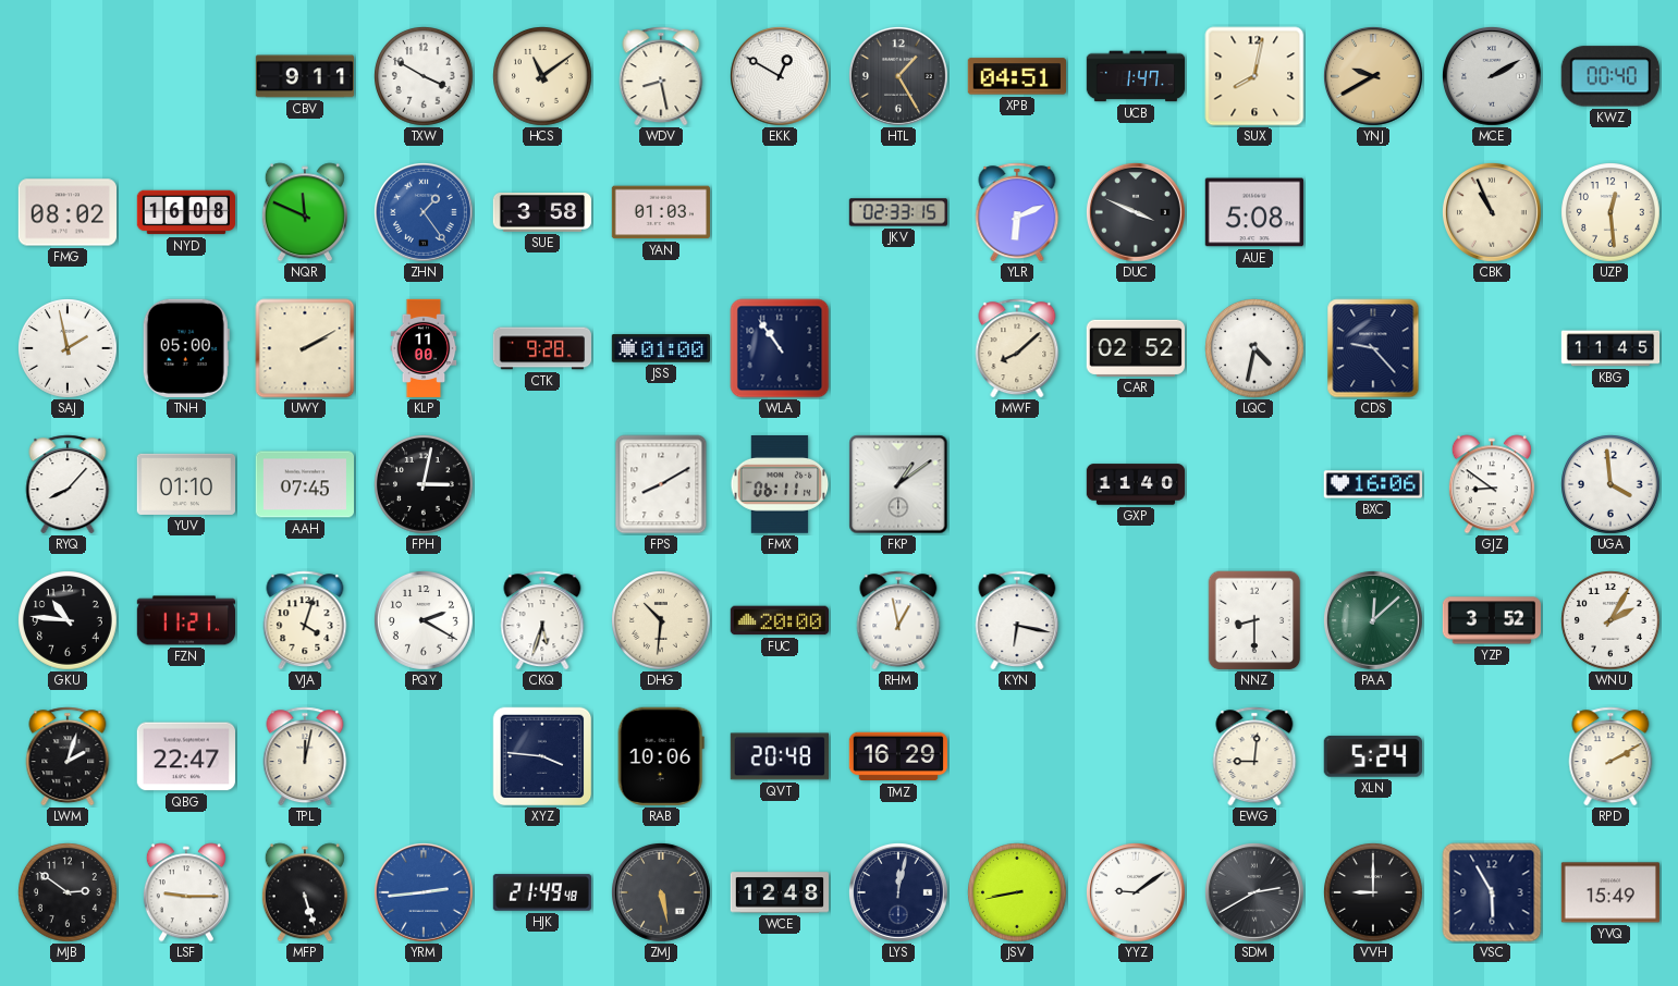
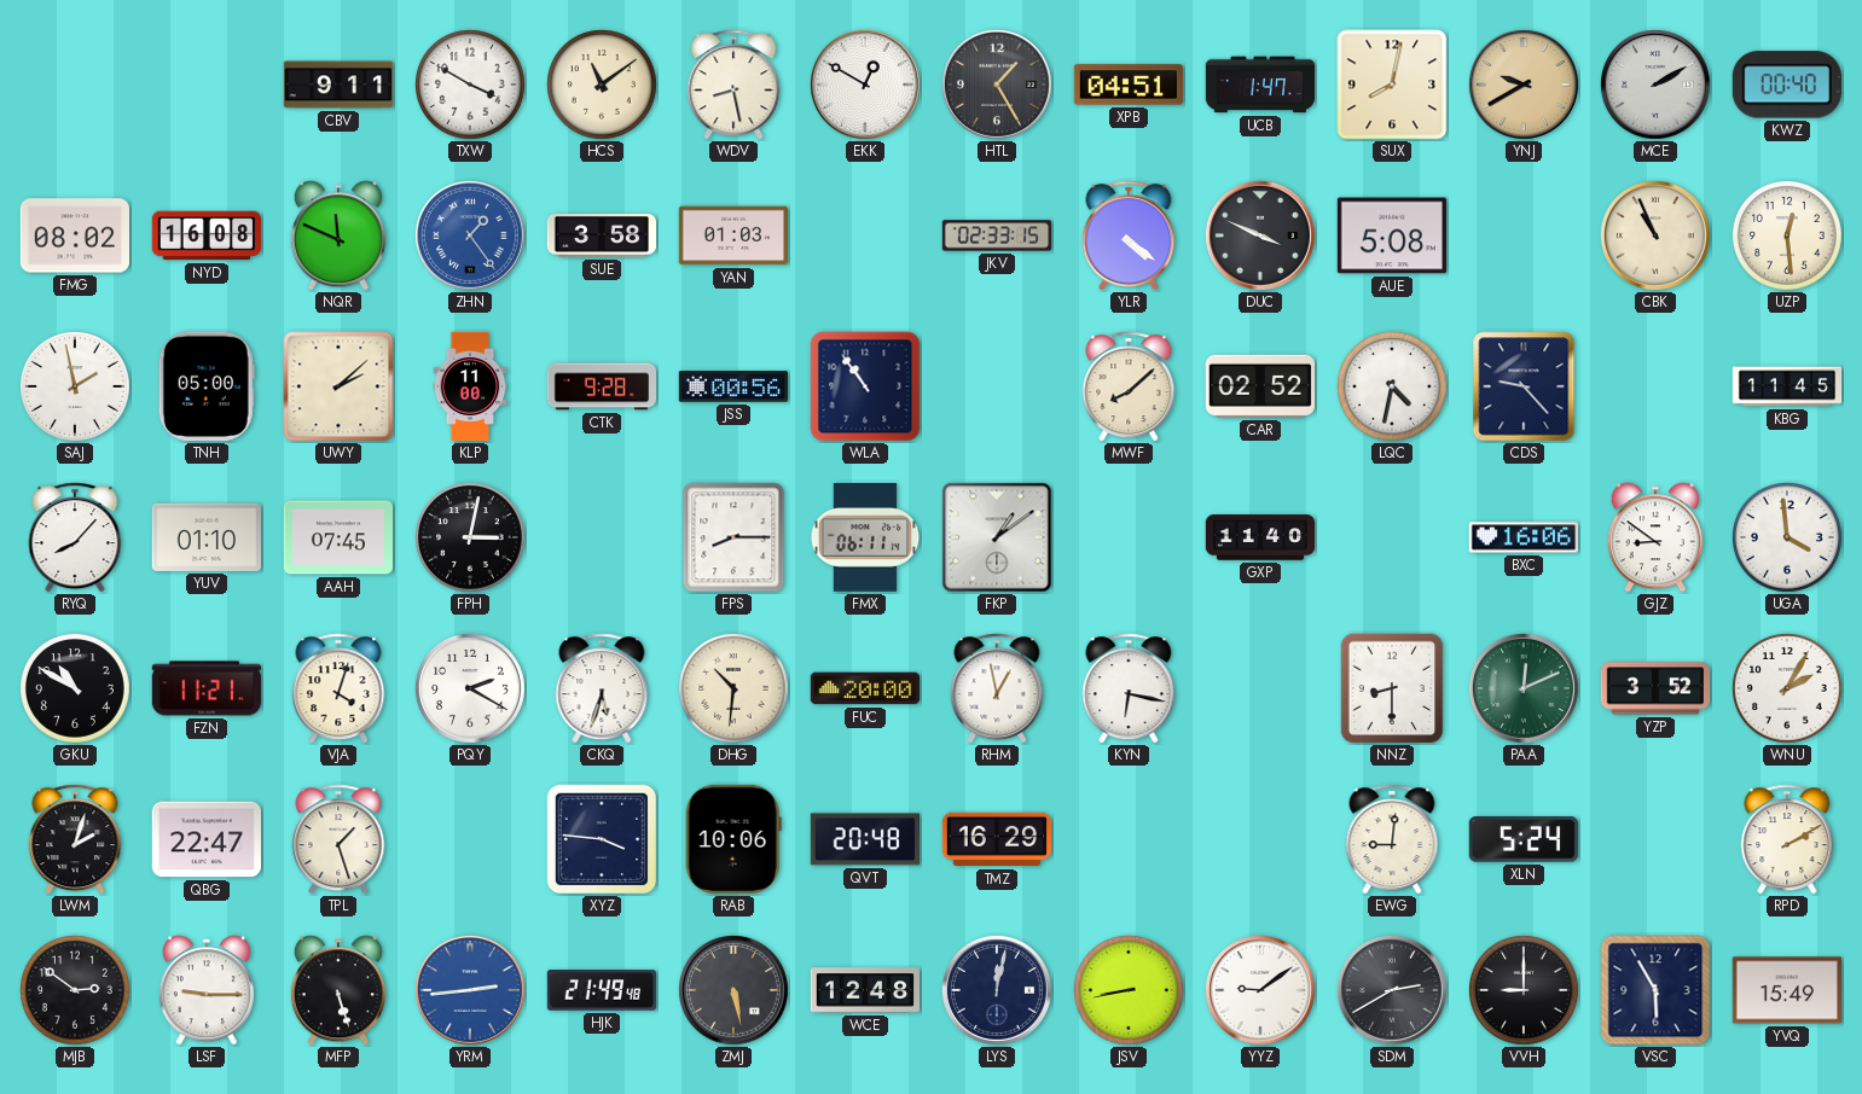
YLR: 6:11 -> 4:21 (1129, 235)
UWY: 2:10 -> 2:08 (338, 386)
JSS: 01:00 -> 00:56 (732, 386)
FPS: 8:10 -> 8:15 (733, 537)
GKU: 10:46 -> 10:50 (76, 689)
PAA: 12:08 -> 12:11 (1524, 688)
TPL: 12:02 -> 1:27 (338, 839)
